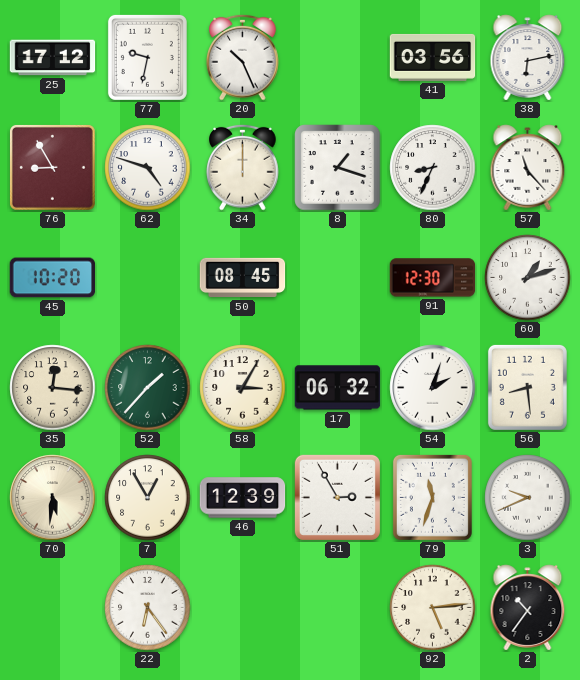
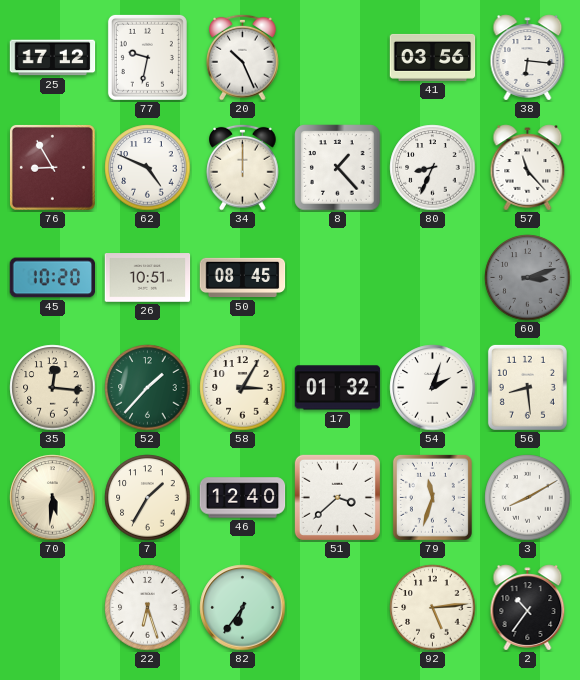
38: 6:13 -> 6:16 (528, 58)
62: 4:48 -> 4:49 (148, 168)
8: 1:18 -> 1:23 (338, 168)
26: none -> 10:51 (148, 278)
91: 12:30 -> none (433, 278)
60: 1:12 -> 3:12 (528, 278)
60 dial: white -> grey (528, 278)
17: 06:32 -> 01:32 (338, 388)
7: 12:55 -> 1:35 (148, 498)
46: 12:39 -> 12:40 (243, 498)
51: 2:55 -> 3:38 (337, 497)
3: 9:41 -> 8:10 (528, 498)
22: 6:24 -> 6:27 (148, 608)
82: none -> 6:36 (243, 608)
